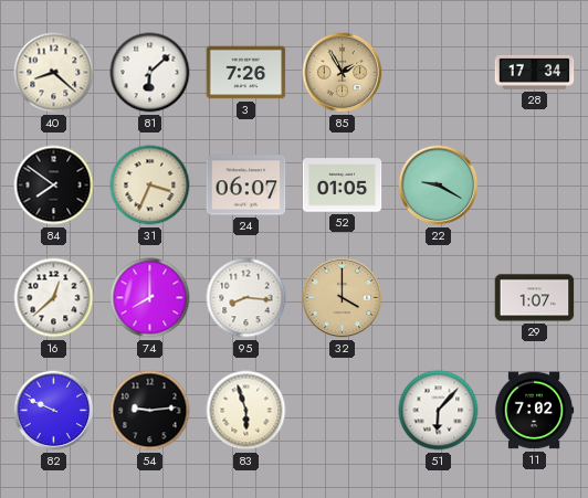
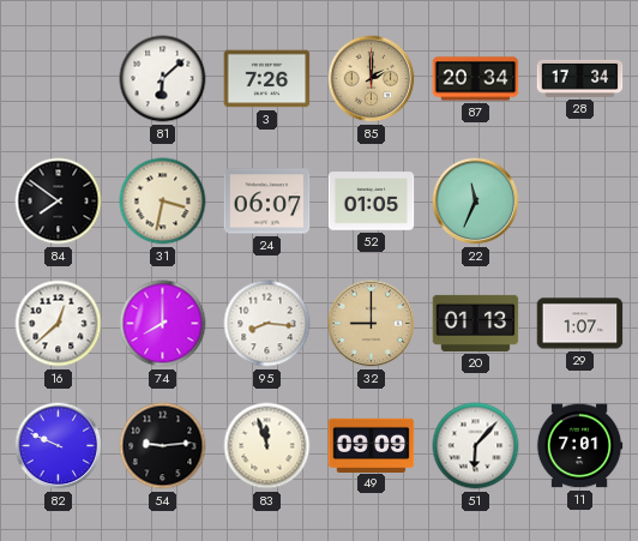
40: 8:22 -> none (54, 73)
85: 1:55 -> 2:00 (372, 79)
87: none -> 20:34 (476, 79)
31: 3:34 -> 3:32 (163, 202)
22: 9:20 -> 11:34 (476, 202)
32: 4:00 -> 9:00 (372, 324)
20: none -> 01:13 (476, 323)
83: 5:57 -> 11:57 (267, 446)
49: none -> 09:09 (372, 445)
11: 7:02 -> 7:01 (579, 446)
